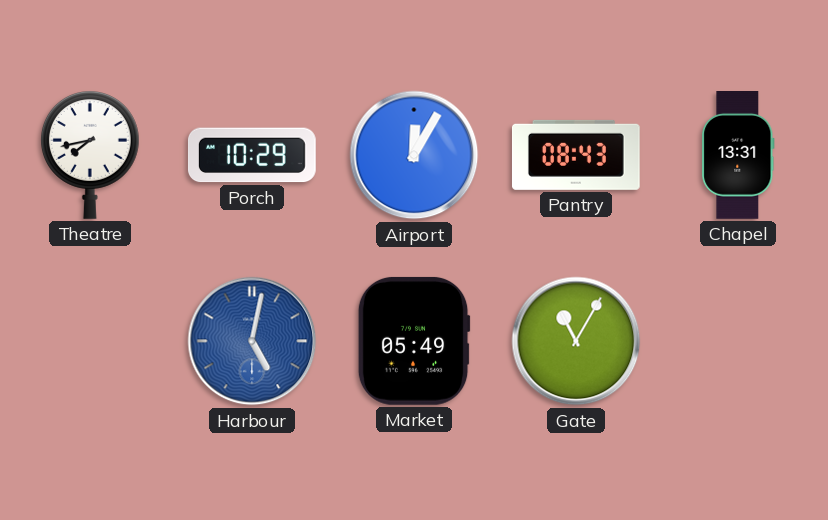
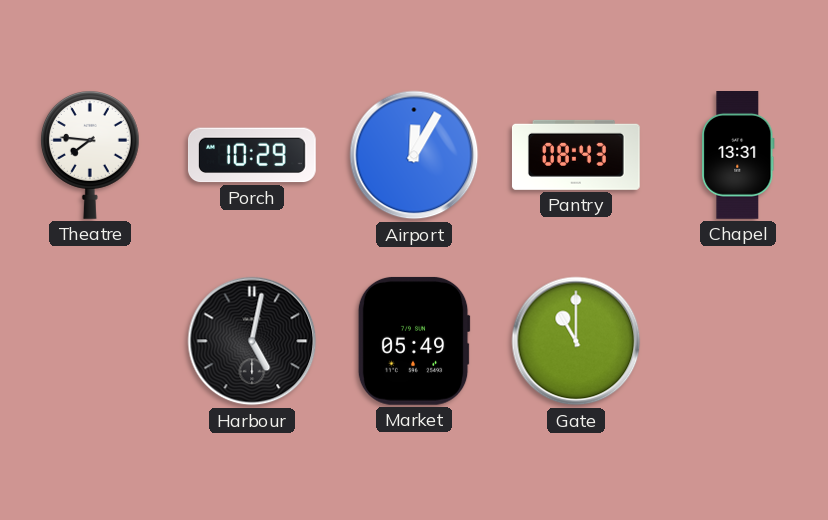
Theatre: 7:43 -> 7:46 (90, 155)
Harbour dial: blue -> black (252, 341)
Gate: 11:05 -> 11:00 (576, 341)
